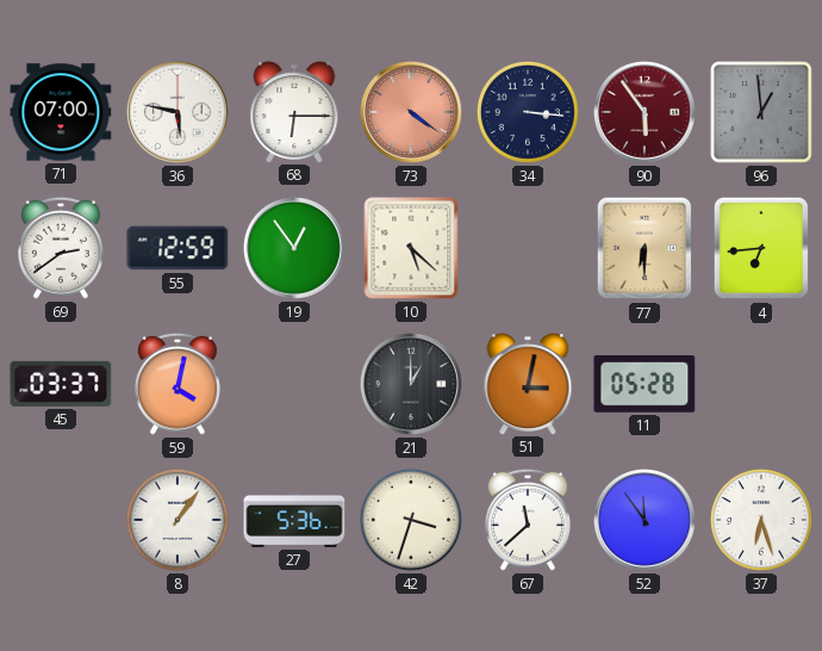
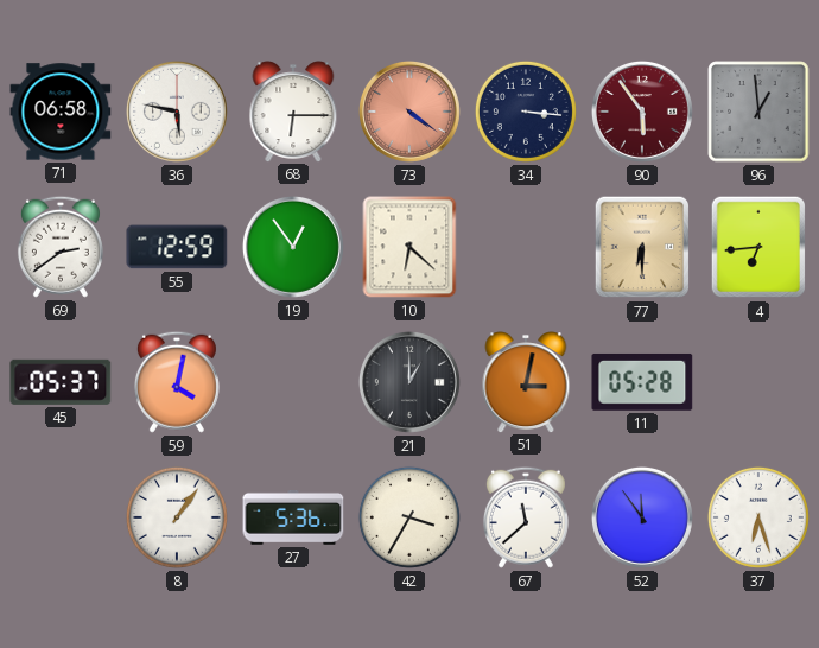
71: 07:00 -> 06:58 (61, 112)
10: 5:22 -> 6:22 (409, 247)
45: 03:37 -> 05:37 (61, 382)
42: 3:33 -> 3:35 (409, 517)
